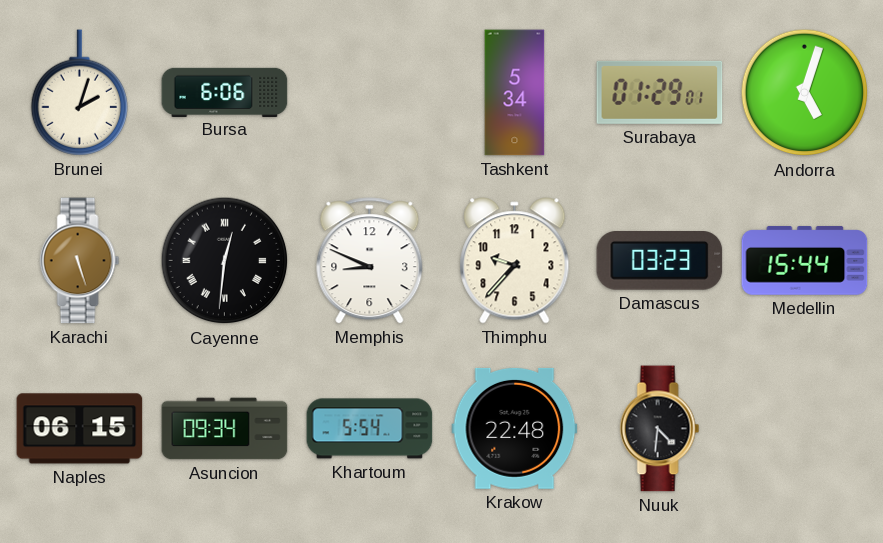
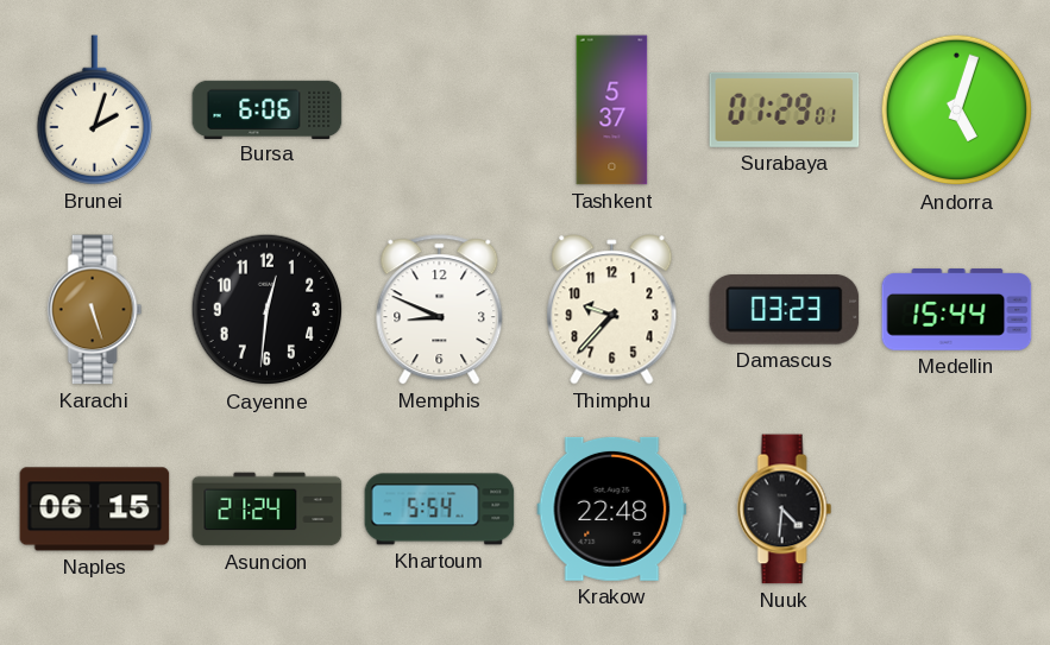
Tashkent: 5:34 -> 5:37 (612, 110)
Cayenne numerals: Roman -> Arabic (268, 310)
Asuncion: 09:34 -> 21:24 (268, 510)
